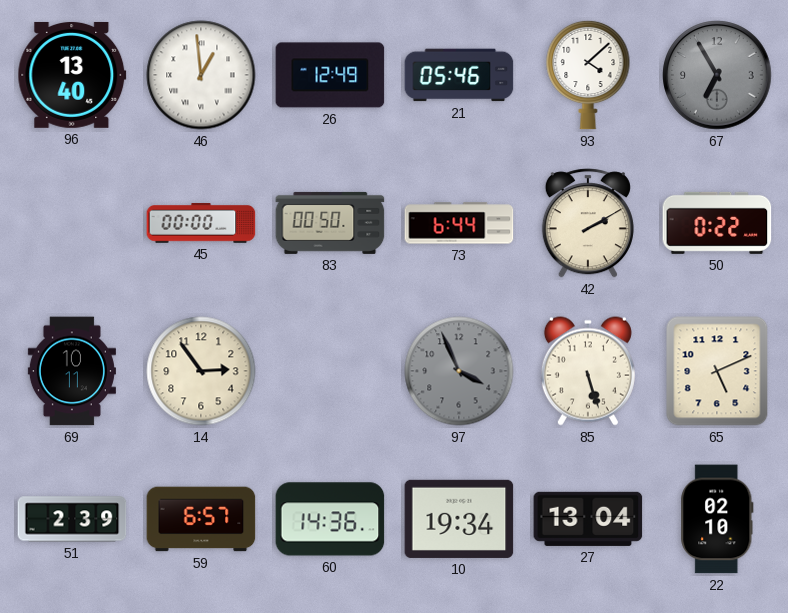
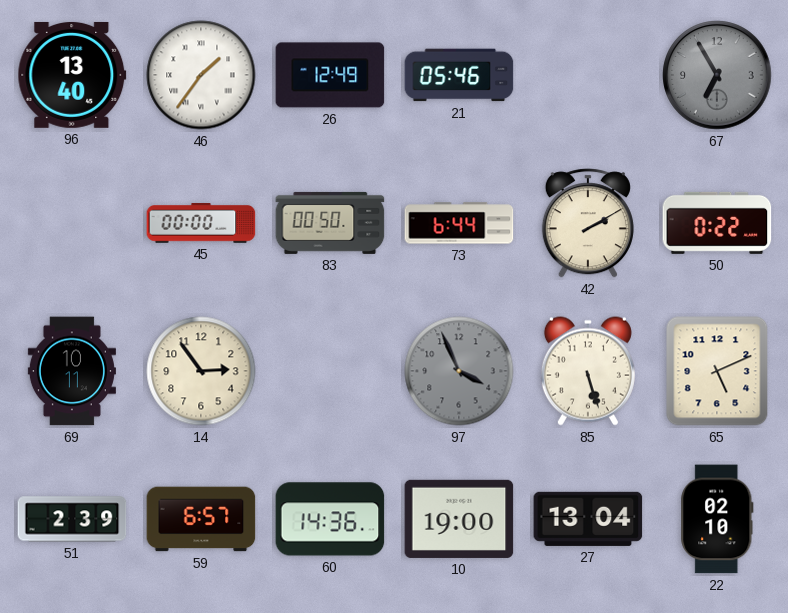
46: 12:59 -> 1:36 (201, 75)
93: 4:08 -> none (588, 75)
10: 19:34 -> 19:00 (459, 519)
